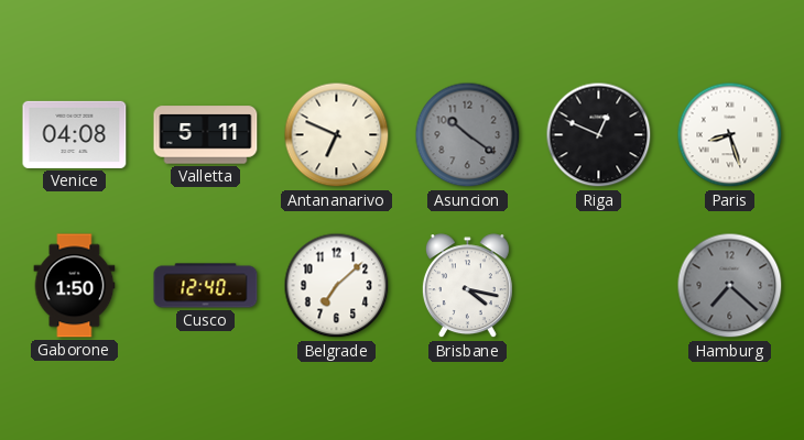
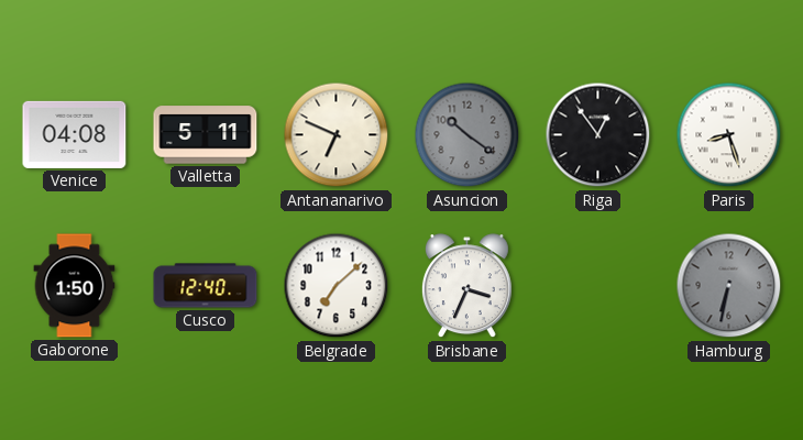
Riga: 12:49 -> 12:54 (598, 135)
Brisbane: 4:17 -> 3:34 (466, 286)
Hamburg: 7:22 -> 6:32 (729, 286)
